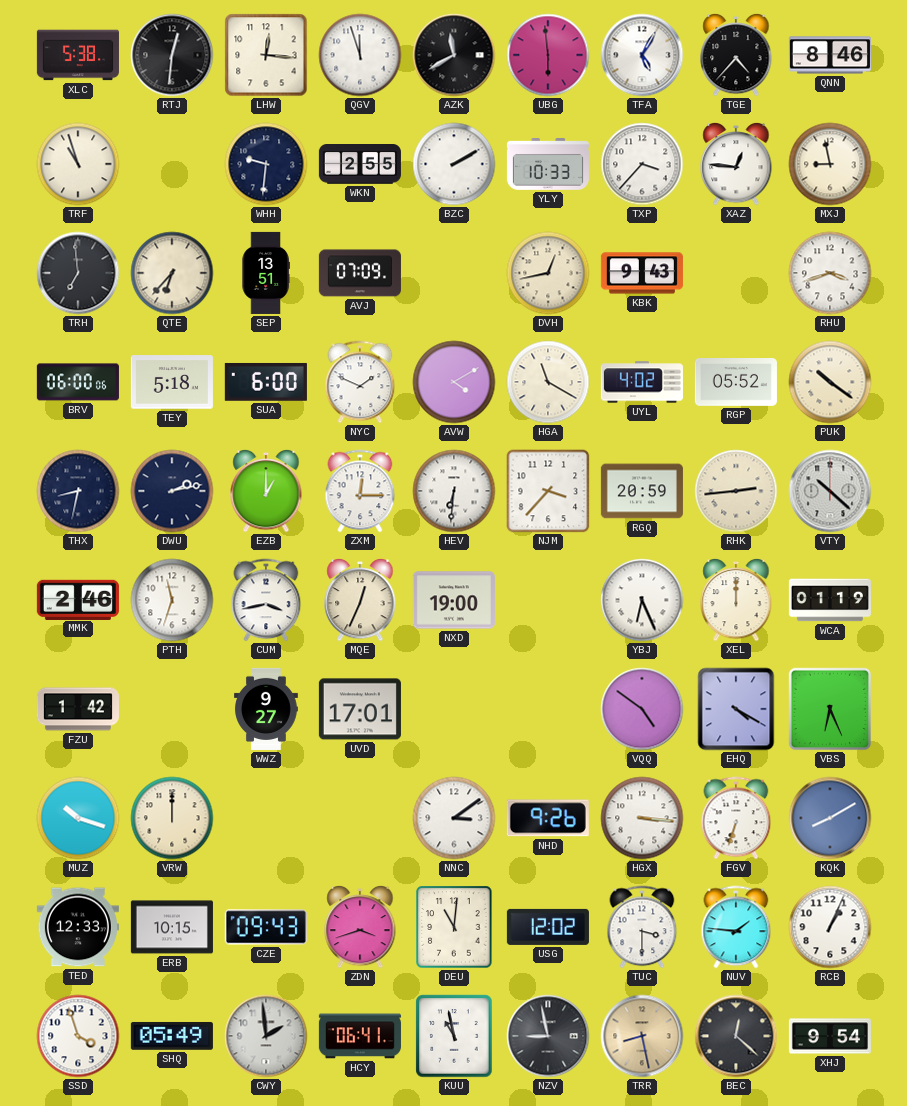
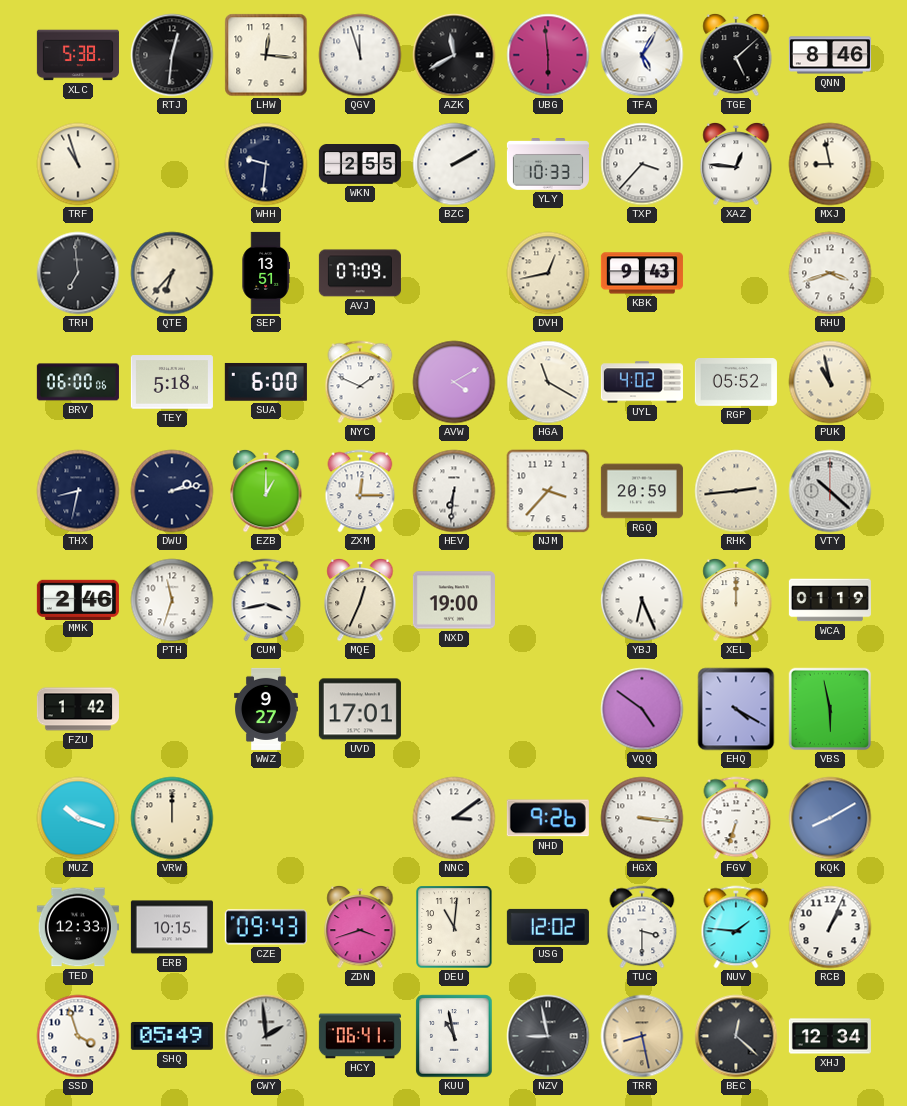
TGE: 4:37 -> 5:08 (736, 55)
PUK: 10:21 -> 10:58 (830, 382)
VBS: 6:26 -> 5:58 (830, 709)
XHJ: 9:54 -> 12:34 (830, 1036)
